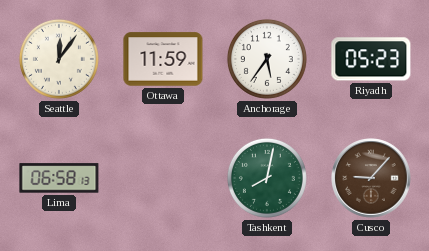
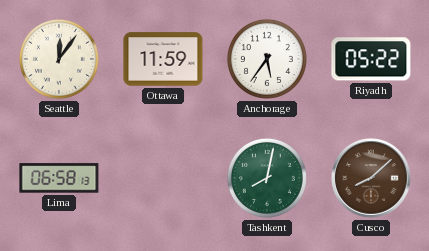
Riyadh: 05:23 -> 05:22 (371, 59)
Cusco: 9:07 -> 8:08 (371, 178)
